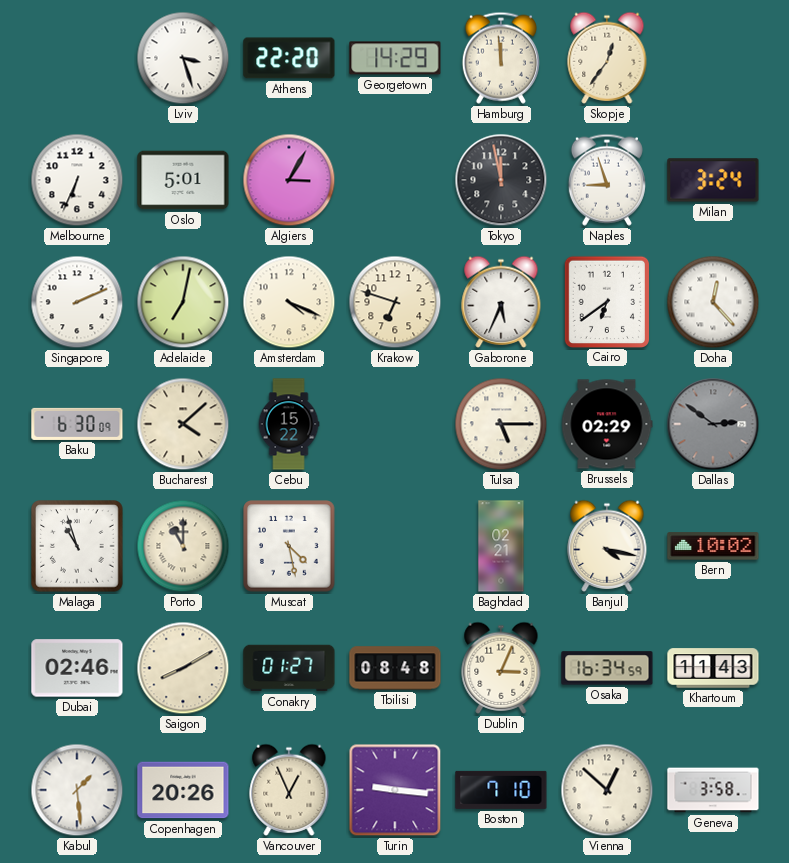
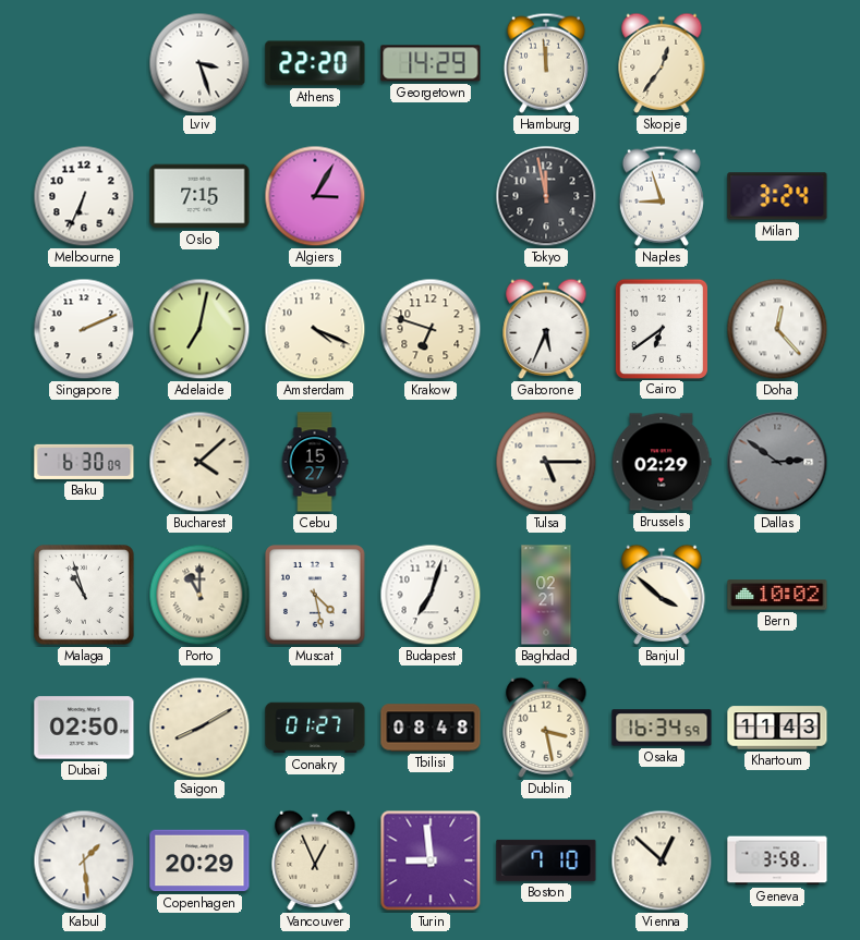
Oslo: 5:01 -> 7:15 (199, 196)
Cebu: 15:22 -> 15:27 (315, 462)
Budapest: none -> 7:03 (431, 595)
Banjul: 4:17 -> 3:52 (662, 595)
Dubai: 02:46 -> 02:50 (84, 728)
Dublin: 3:04 -> 3:28 (546, 728)
Copenhagen: 20:26 -> 20:29 (199, 860)
Turin: 9:16 -> 8:59 (431, 860)
